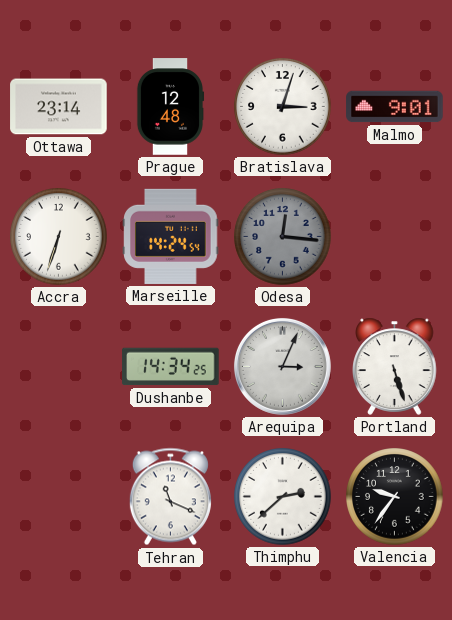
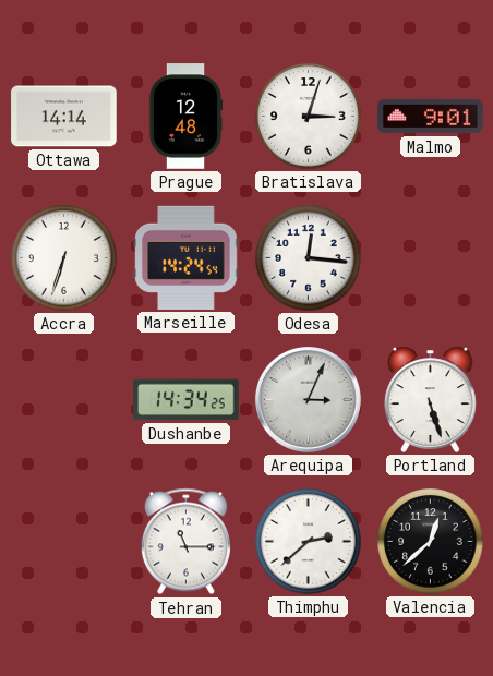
Ottawa: 23:14 -> 14:14 (64, 117)
Odesa dial: grey -> white (309, 258)
Tehran: 11:19 -> 11:15 (185, 542)
Valencia: 9:36 -> 12:38 (431, 542)
